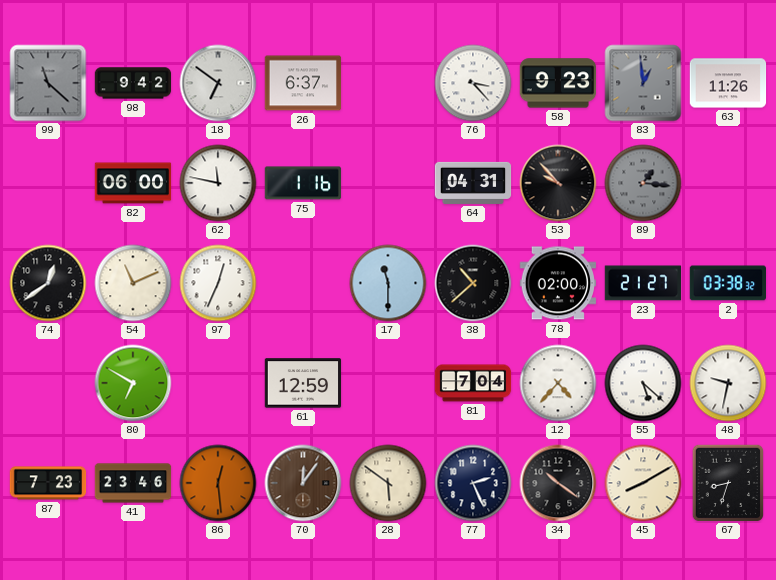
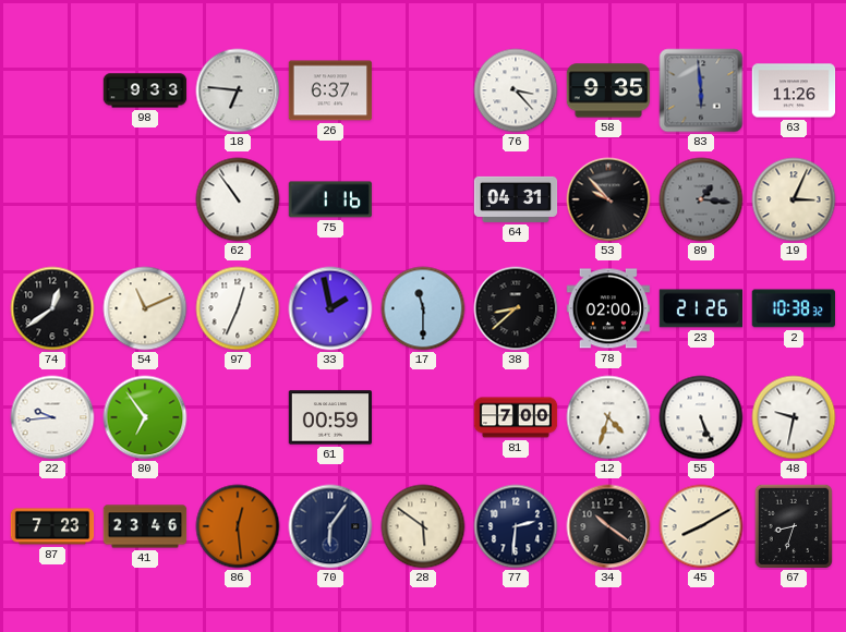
99: 11:22 -> none (48, 83)
98: 9:42 -> 9:33 (145, 90)
18: 6:51 -> 6:46 (238, 90)
58: 9:23 -> 9:35 (608, 90)
83: 12:59 -> 5:59 (701, 90)
82: 06:00 -> none (133, 183)
62: 11:47 -> 10:54 (238, 199)
19: none -> 3:04 (794, 199)
33: none -> 1:58 (330, 308)
38: 10:38 -> 8:38 (516, 308)
23: 21:27 -> 21:26 (701, 308)
2: 03:38 -> 10:38 (793, 308)
22: none -> 9:44 (52, 417)
80: 6:50 -> 6:54 (145, 417)
61: 12:59 -> 00:59 (330, 417)
81: 7:04 -> 7:00 (516, 417)
12: 4:37 -> 4:33 (608, 417)
55: 5:22 -> 5:26 (701, 417)
70: 12:06 -> 6:06 (330, 526)
70 dial: brown -> navy (330, 526)
77: 2:26 -> 2:31 (516, 526)
